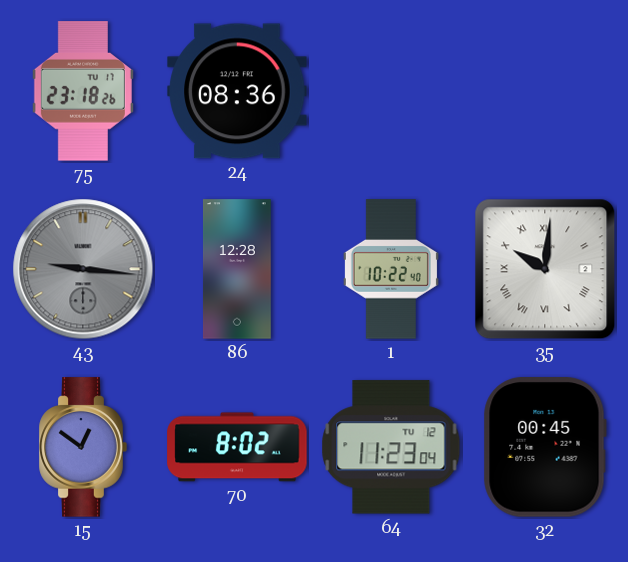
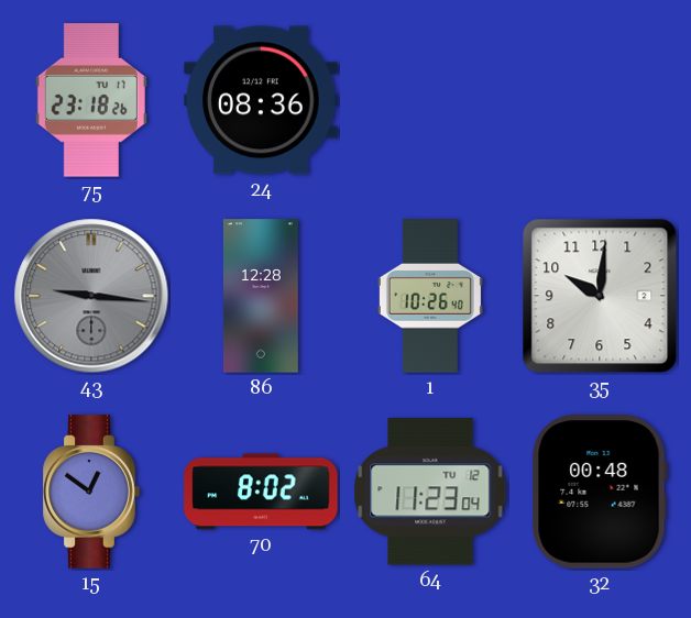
1: 10:22 -> 10:26 (430, 296)
35 numerals: Roman -> Arabic (600, 296)
32: 00:45 -> 00:48 (600, 492)
